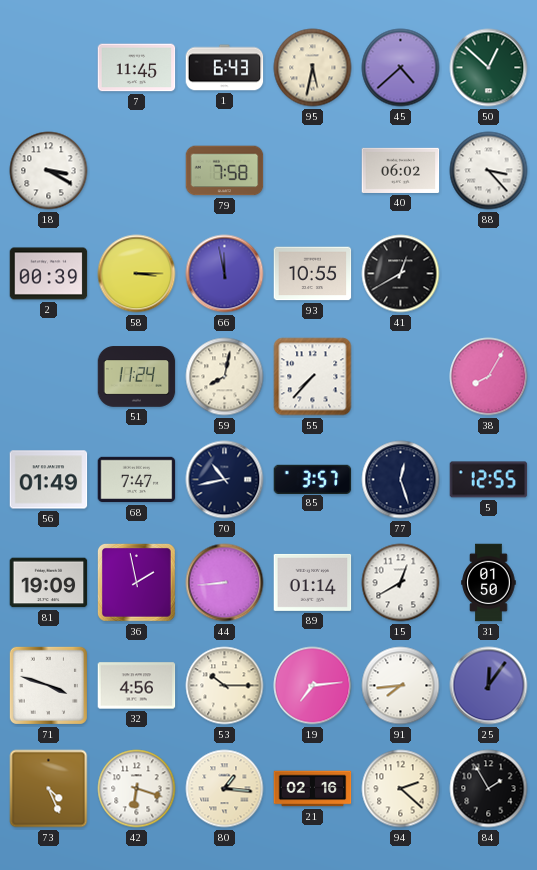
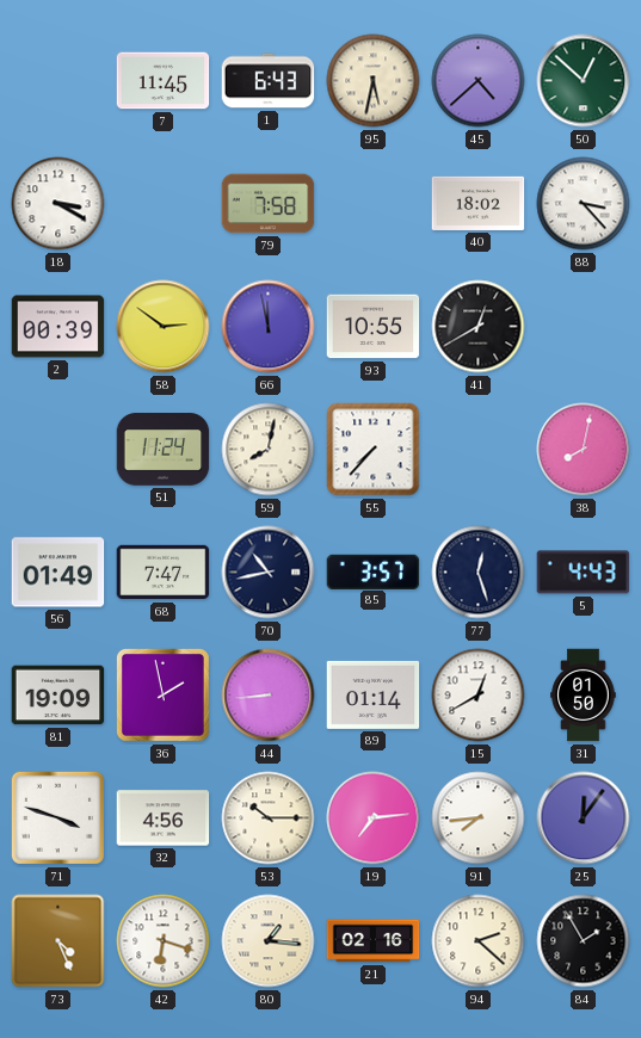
40: 06:02 -> 18:02 (479, 203)
58: 3:15 -> 2:51 (164, 327)
38: 8:05 -> 8:02 (584, 450)
5: 12:55 -> 4:43 (584, 573)
